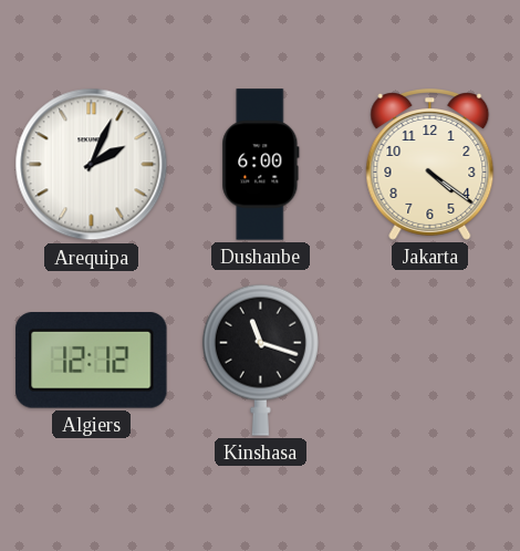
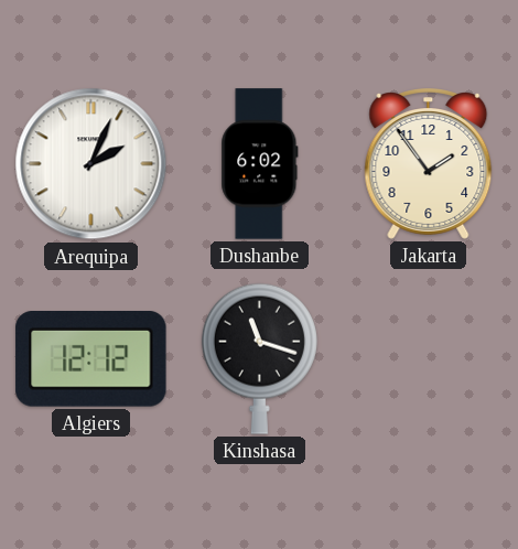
Dushanbe: 6:00 -> 6:02 (260, 164)
Jakarta: 4:21 -> 1:54 (429, 164)
